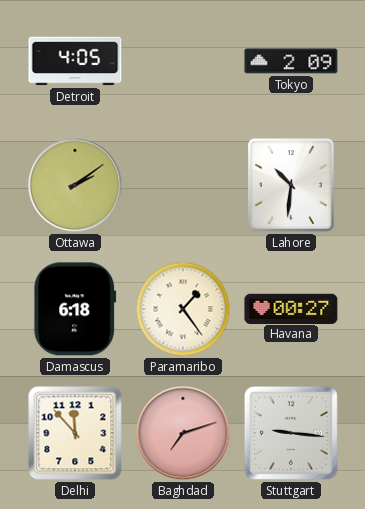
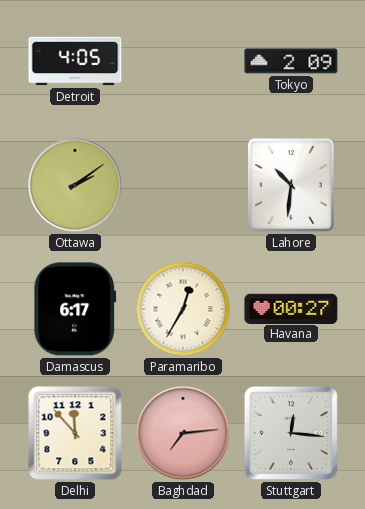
Damascus: 6:18 -> 6:17 (75, 309)
Paramaribo: 1:24 -> 12:35 (183, 309)
Baghdad: 7:12 -> 7:14 (183, 433)
Stuttgart: 9:16 -> 12:16 (291, 433)
